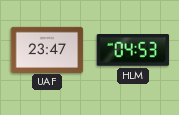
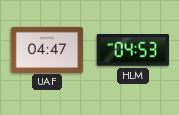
UAF: 23:47 -> 04:47 (47, 49)
